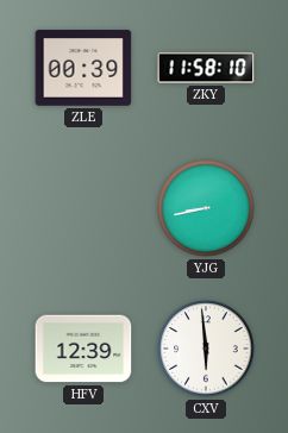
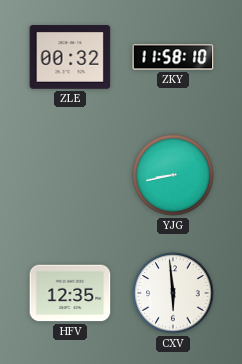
ZLE: 00:39 -> 00:32 (70, 57)
HFV: 12:39 -> 12:35 (70, 293)
